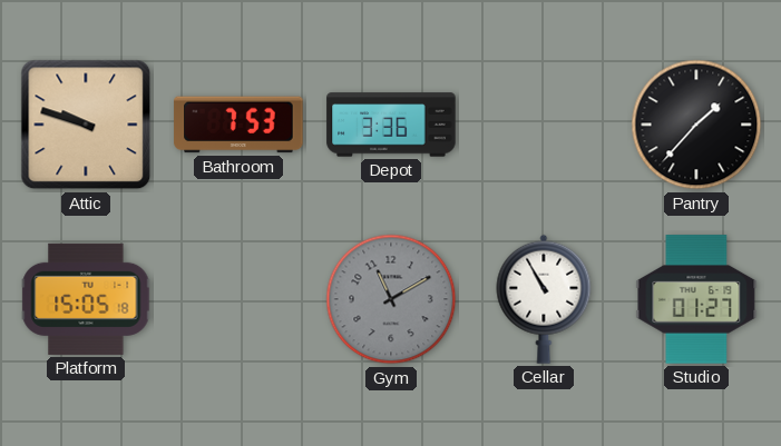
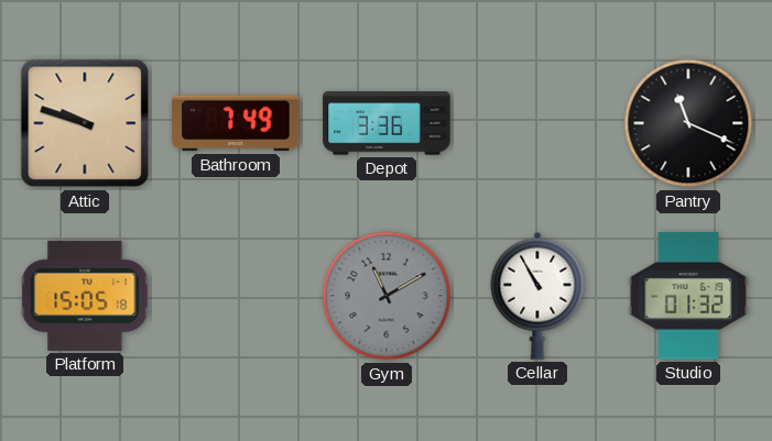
Bathroom: 7:53 -> 7:49 (236, 123)
Pantry: 1:37 -> 11:19 (688, 123)
Studio: 01:27 -> 01:32 (688, 296)
